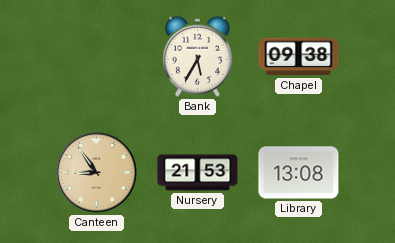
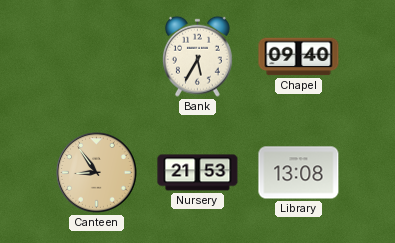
Chapel: 09:38 -> 09:40 (299, 57)
